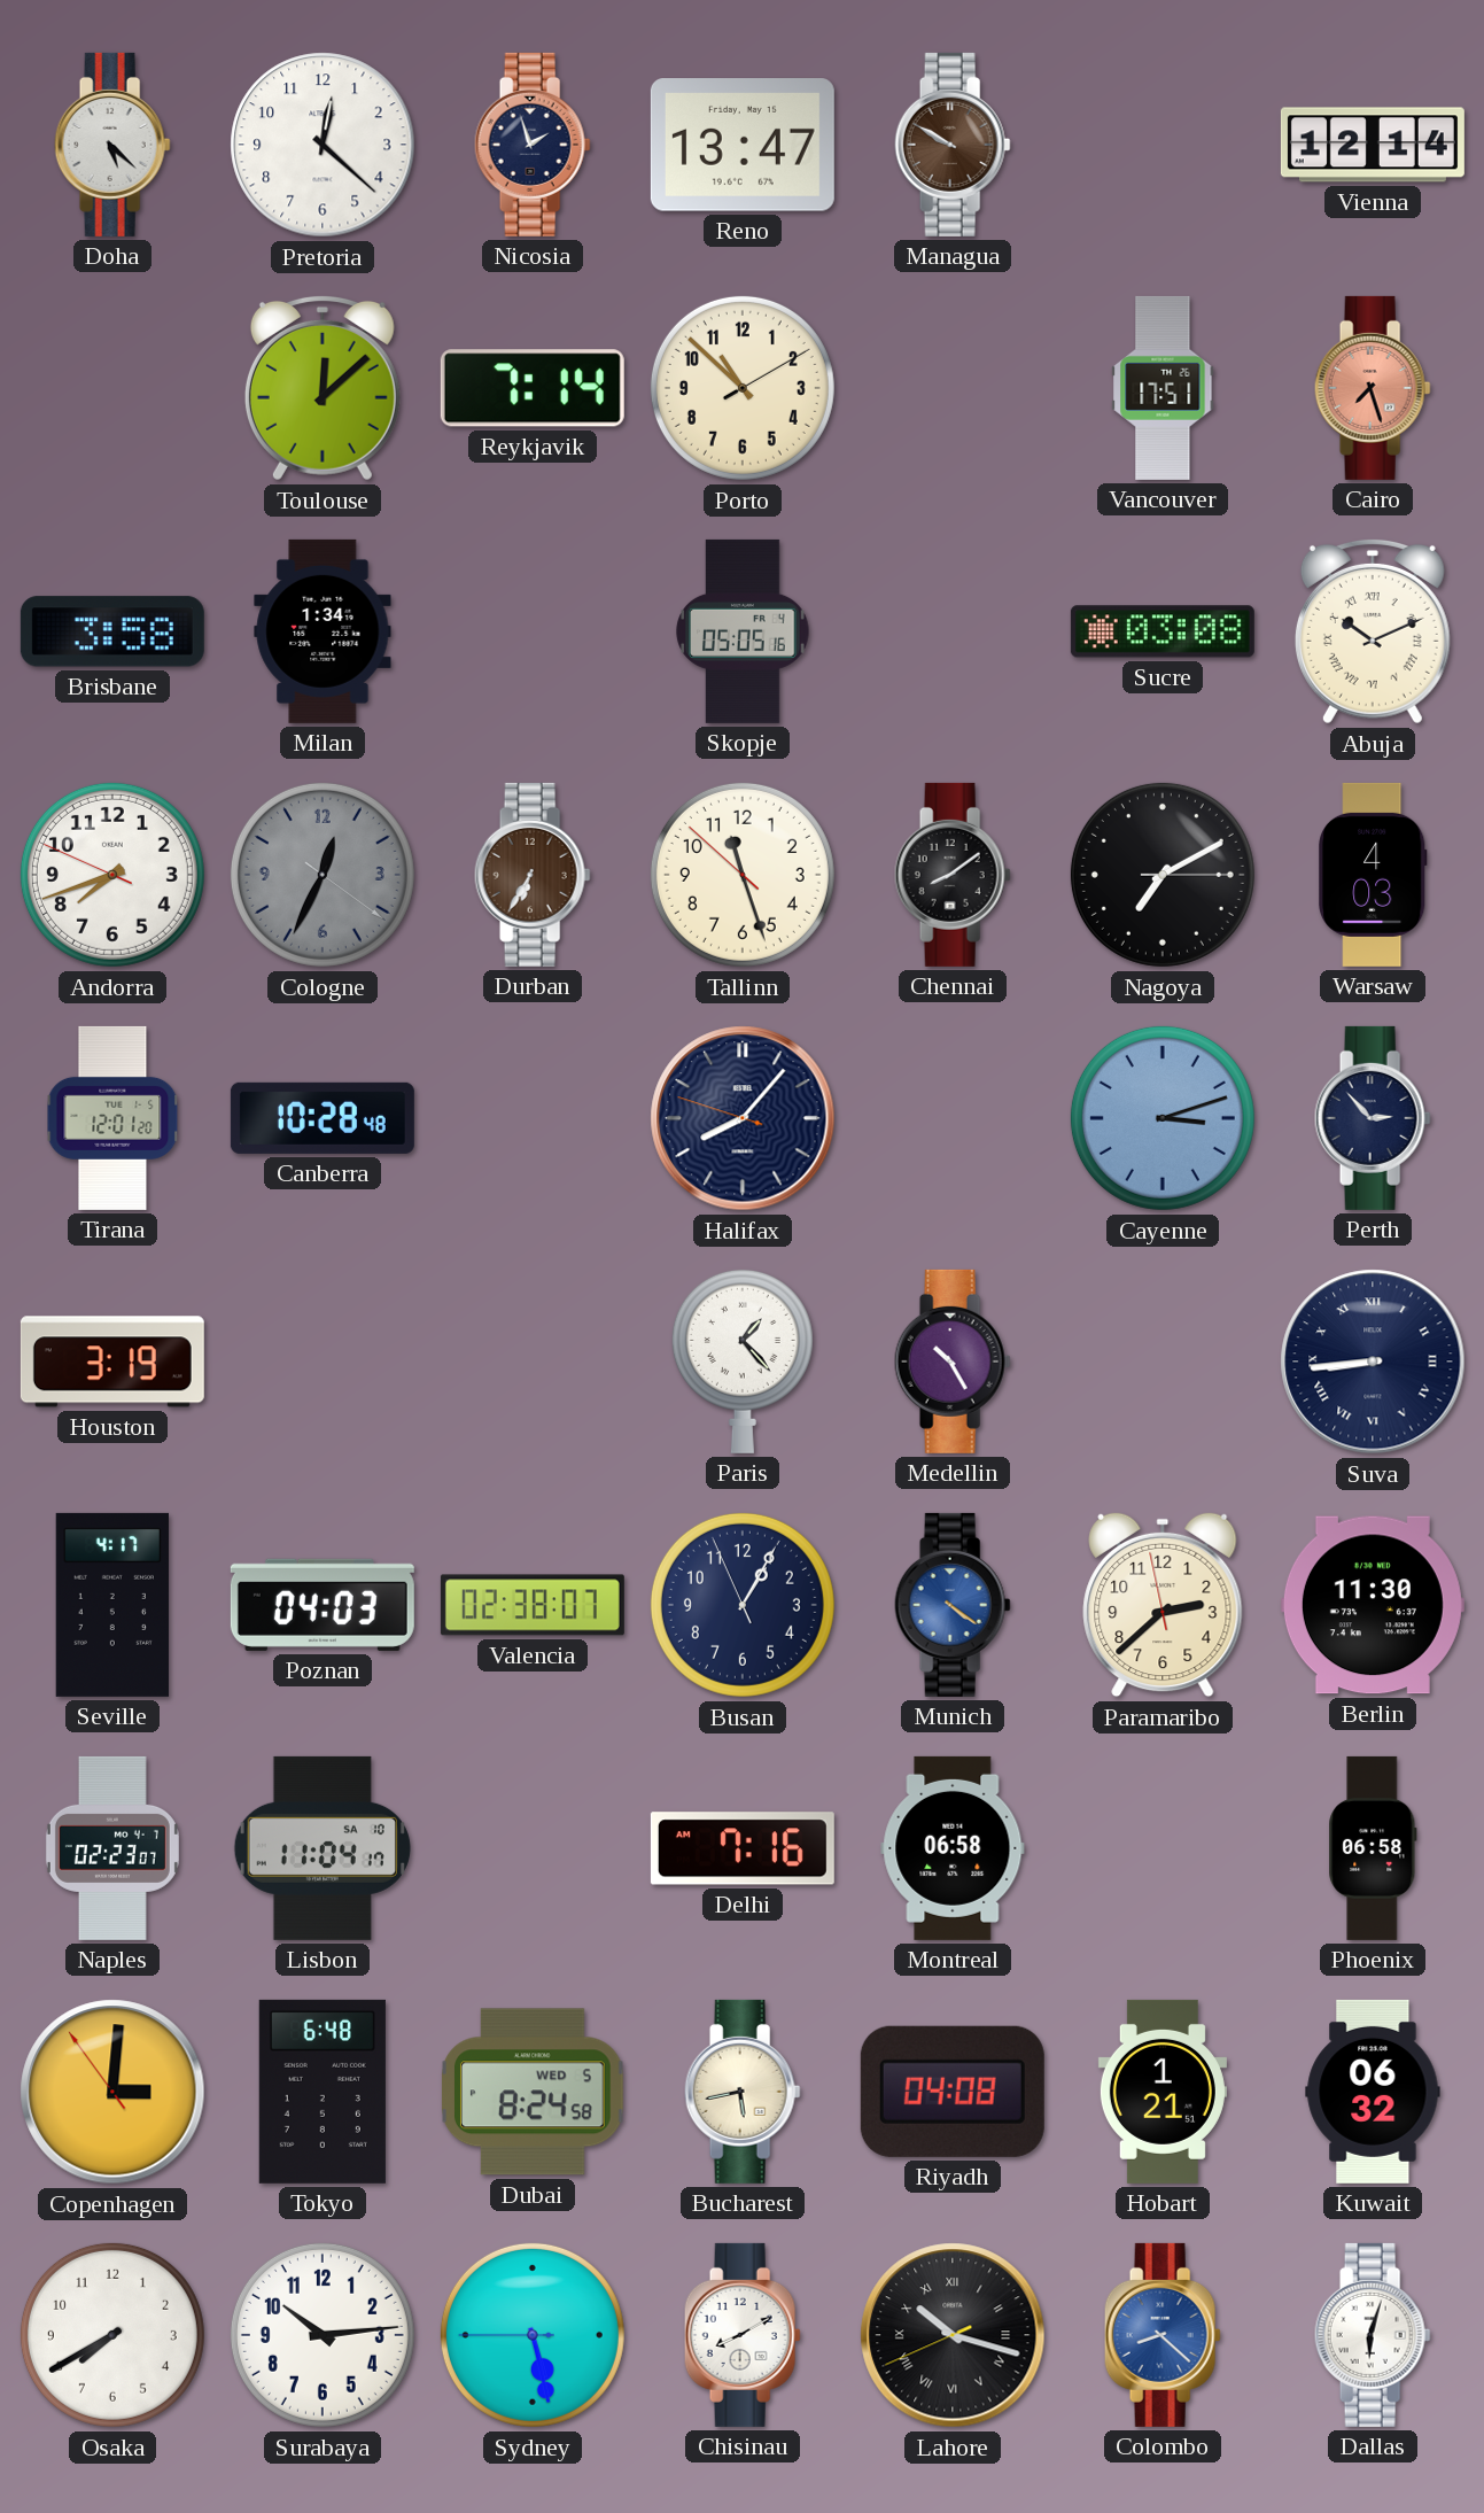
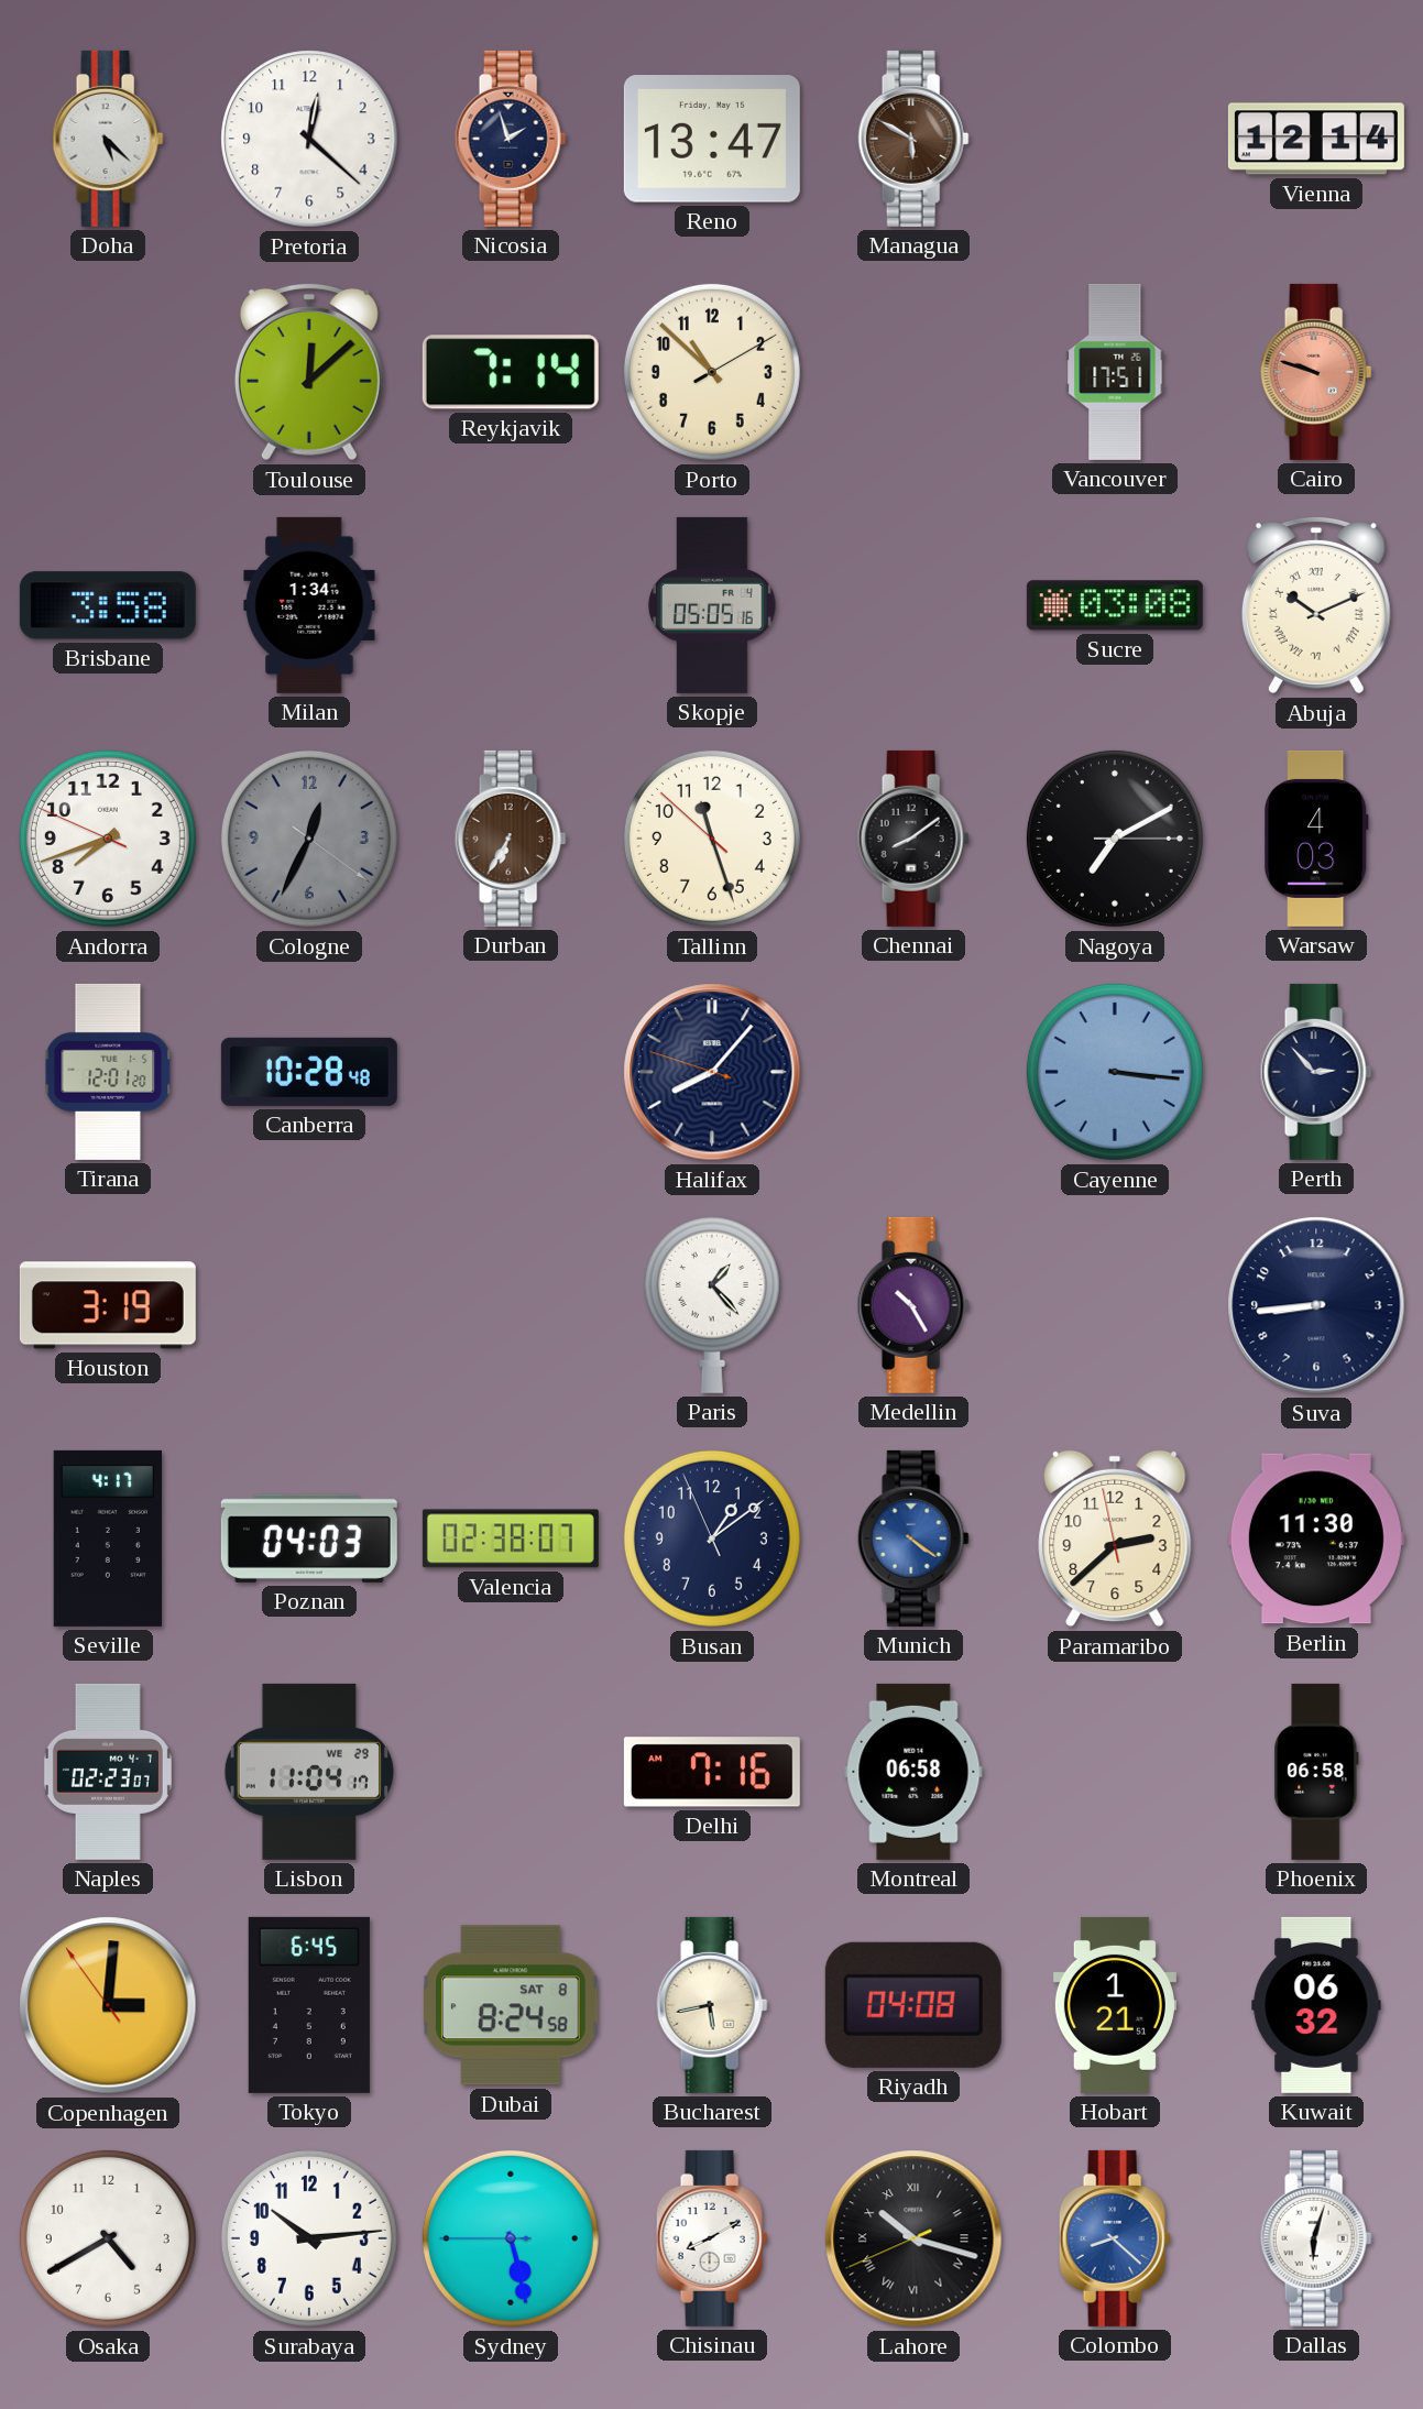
Managua: 9:50 -> 5:50 (913, 139)
Cairo: 7:27 -> 9:48 (1316, 372)
Cayenne: 3:12 -> 3:16 (1115, 1072)
Suva numerals: Roman -> Arabic (1316, 1305)
Busan: 1:04 -> 1:08 (712, 1539)
Lisbon date: SA 10 -> WE 29 (309, 1772)
Tokyo: 6:48 -> 6:45 (309, 2005)
Dubai date: WED 5 -> SAT 8 (512, 2005)
Osaka: 7:40 -> 4:40 (108, 2238)
